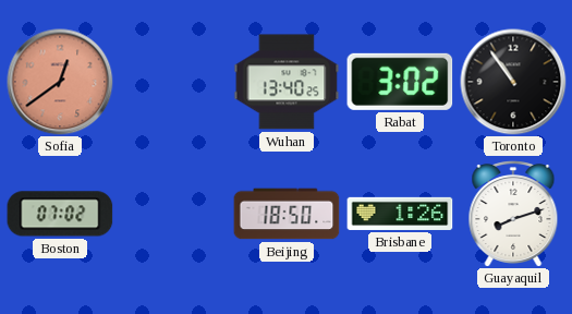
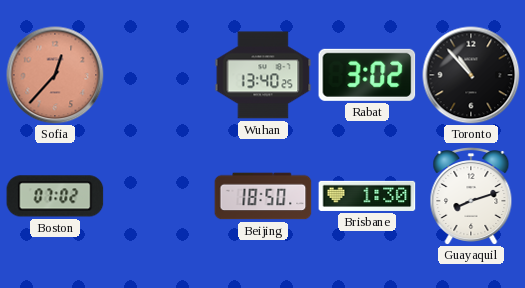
Sofia: 12:39 -> 12:37 (55, 75)
Toronto: 10:54 -> 10:53 (471, 75)
Brisbane: 1:26 -> 1:30 (367, 196)
